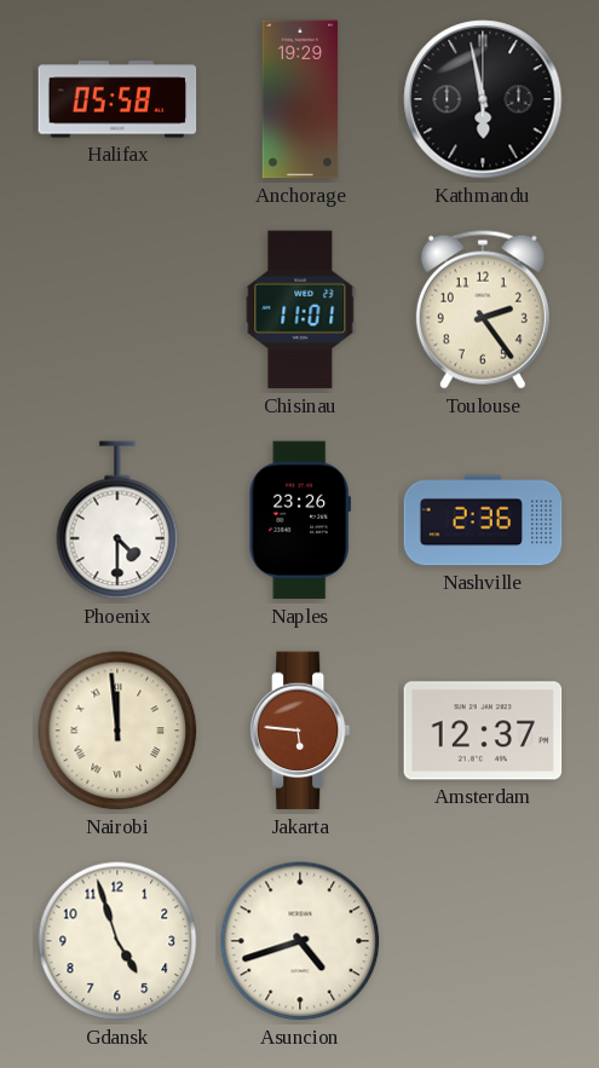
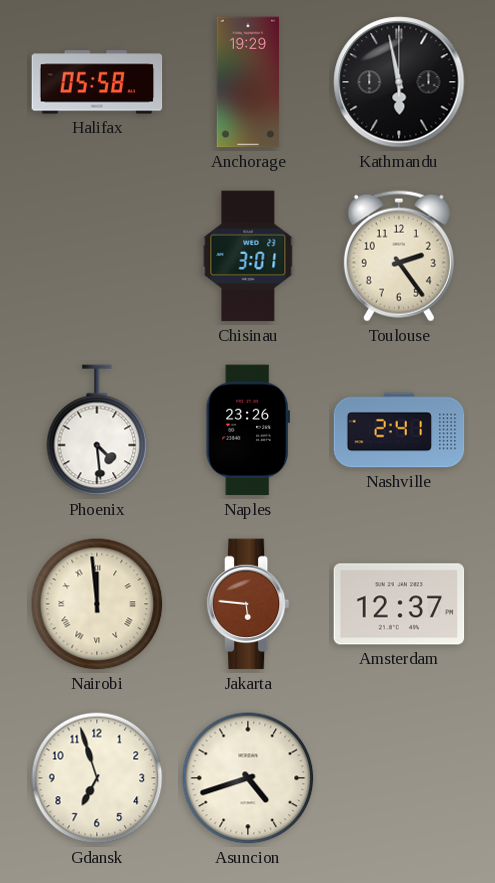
Chisinau: 11:01 -> 3:01 (248, 256)
Phoenix: 4:30 -> 4:29 (97, 430)
Nashville: 2:36 -> 2:41 (399, 430)
Gdansk: 4:57 -> 6:57 (97, 778)
